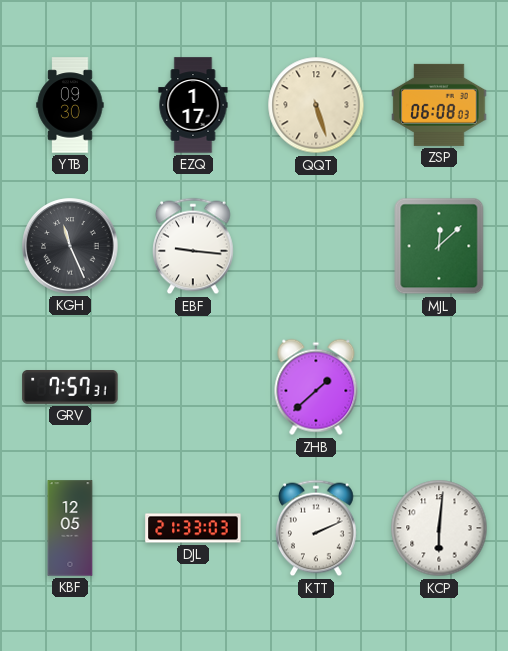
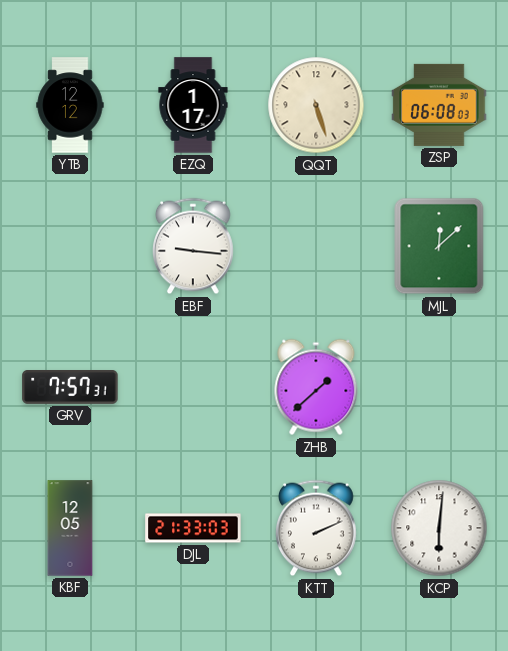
YTB: 09:30 -> 12:12 (70, 105)
KGH: 11:26 -> none (70, 246)
